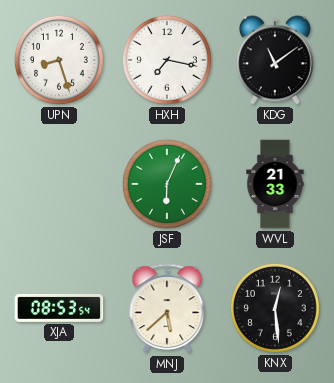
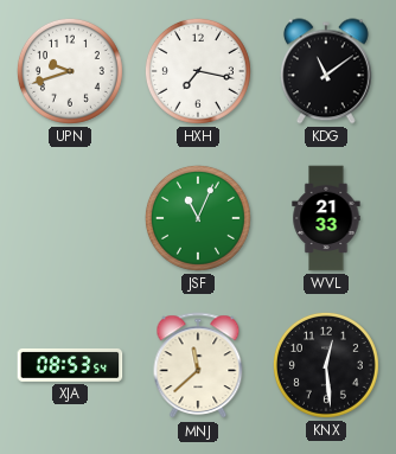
UPN: 8:27 -> 9:42 (70, 71)
JSF: 6:04 -> 11:04 (198, 218)
MNJ: 5:38 -> 11:38 (198, 366)
